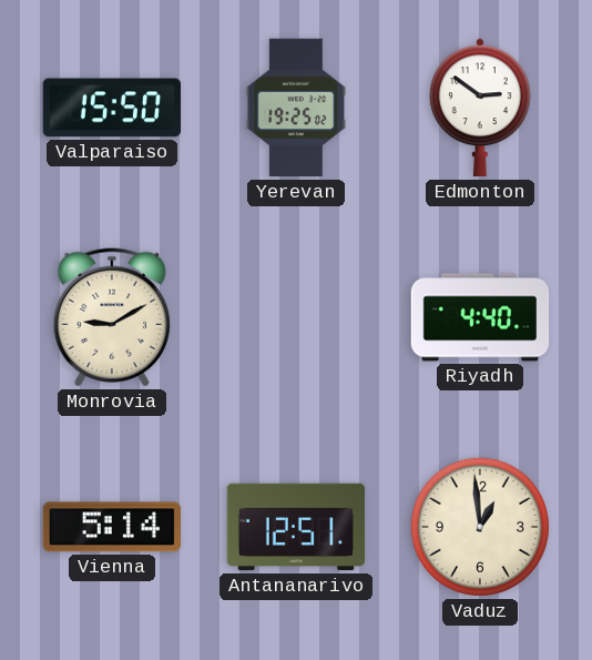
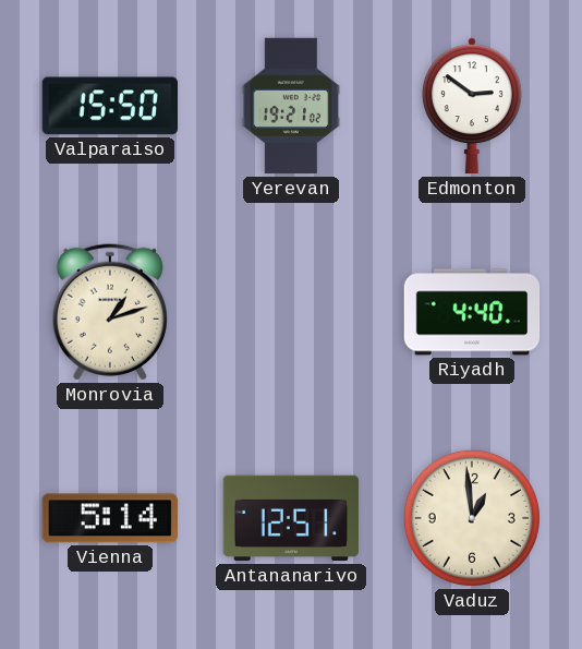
Yerevan: 19:25 -> 19:21 (290, 106)
Monrovia: 9:10 -> 1:12 (110, 312)
